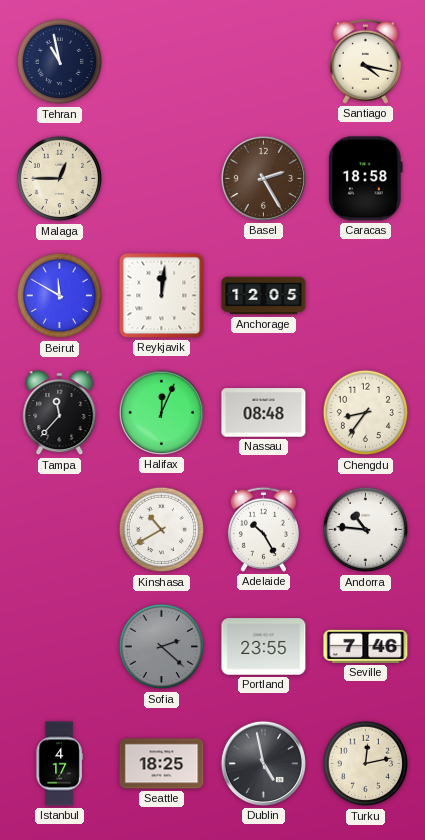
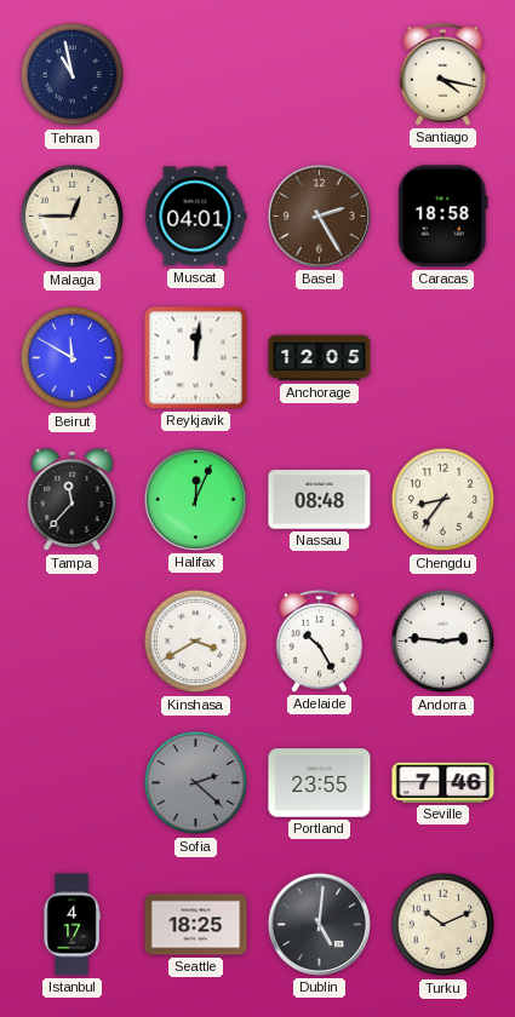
Muscat: none -> 04:01 (195, 217)
Kinshasa: 10:40 -> 3:40 (196, 642)
Andorra: 10:46 -> 2:46 (444, 642)
Dublin: 4:58 -> 5:01 (319, 924)
Turku: 12:13 -> 10:11 (444, 925)
